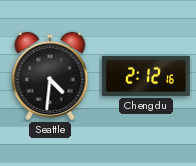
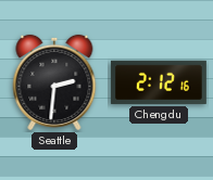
Seattle: 4:31 -> 2:31 (54, 82)
